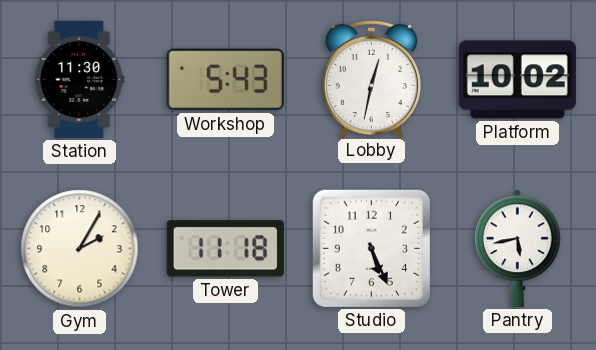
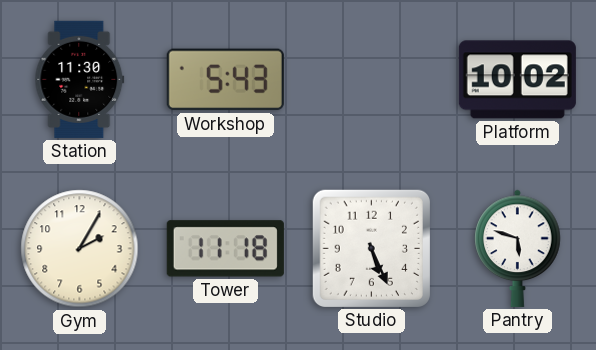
Lobby: 12:32 -> none (371, 78)
Pantry: 5:43 -> 5:48 (518, 248)
